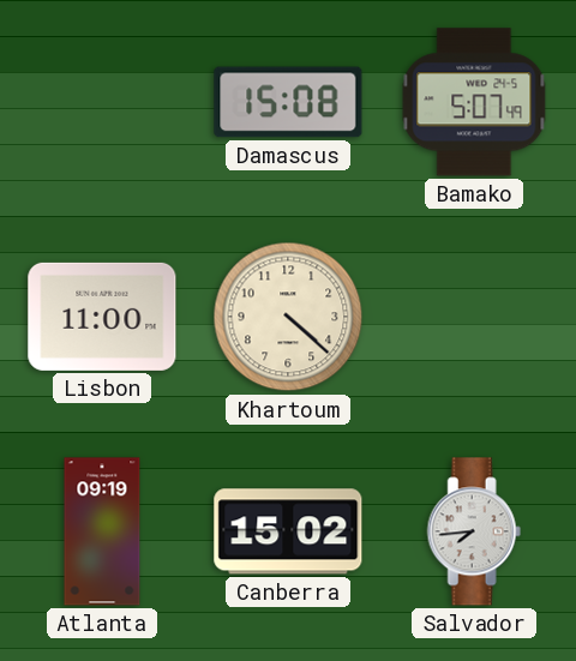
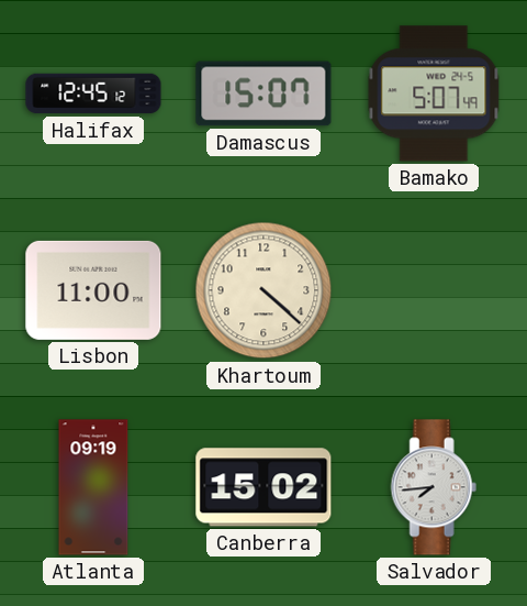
Halifax: none -> 12:45 (93, 93)
Damascus: 15:08 -> 15:07 (263, 93)
